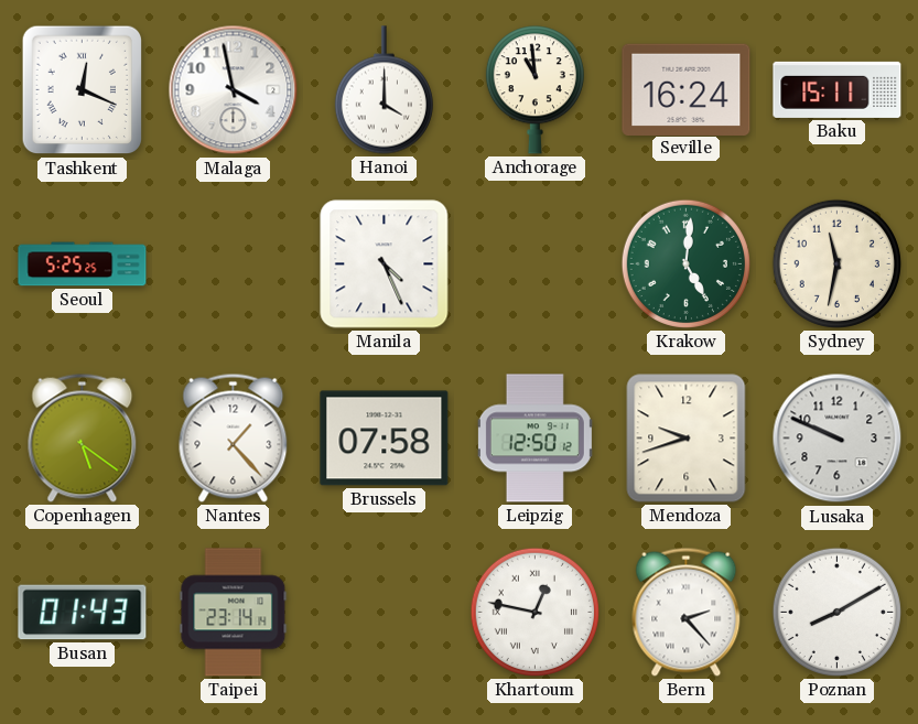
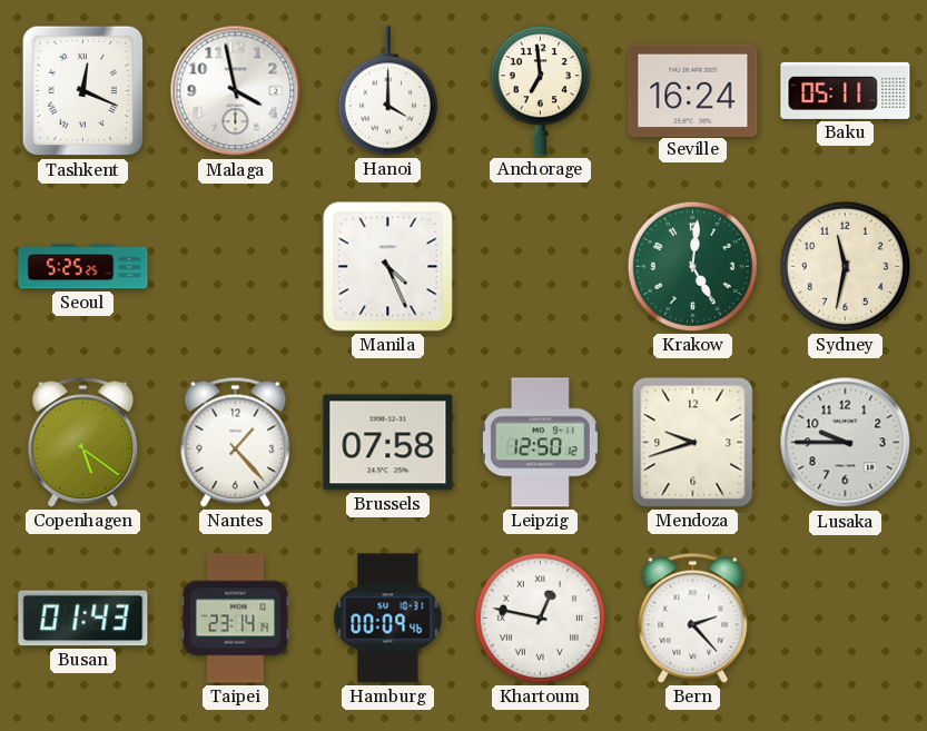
Anchorage: 10:59 -> 6:59 (540, 91)
Baku: 15:11 -> 05:11 (846, 90)
Lusaka: 9:49 -> 9:45 (846, 443)
Hamburg: none -> 00:09 (388, 619)
Poznan: 8:10 -> none (836, 612)
